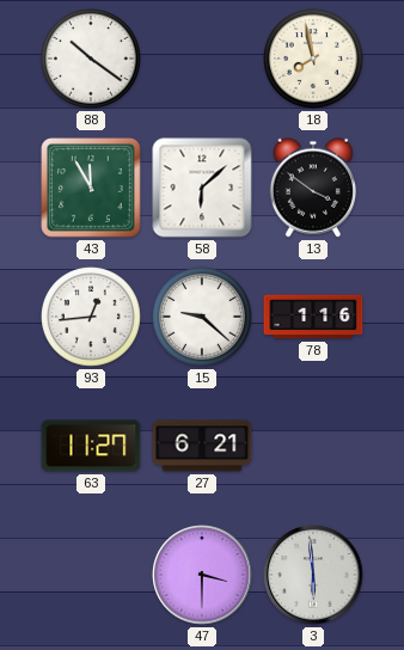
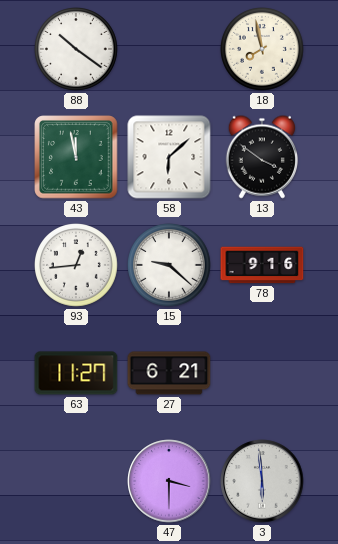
43: 11:55 -> 11:58 (76, 157)
78: 1:16 -> 9:16 (262, 265)
